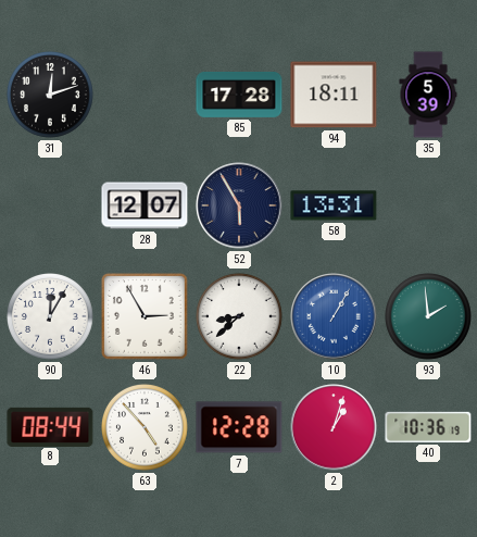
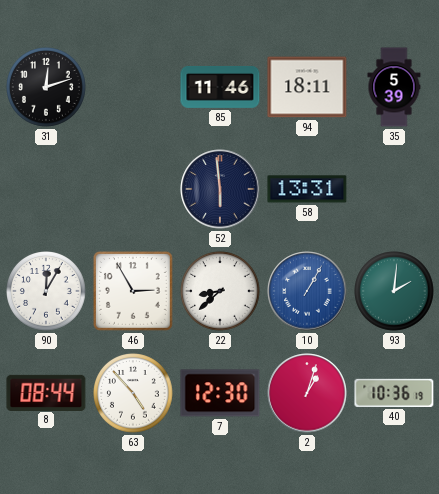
85: 17:28 -> 11:46 (220, 87)
28: 12:07 -> none (145, 205)
52: 5:55 -> 5:59 (220, 189)
93: 1:59 -> 2:01 (395, 292)
7: 12:28 -> 12:30 (220, 393)
